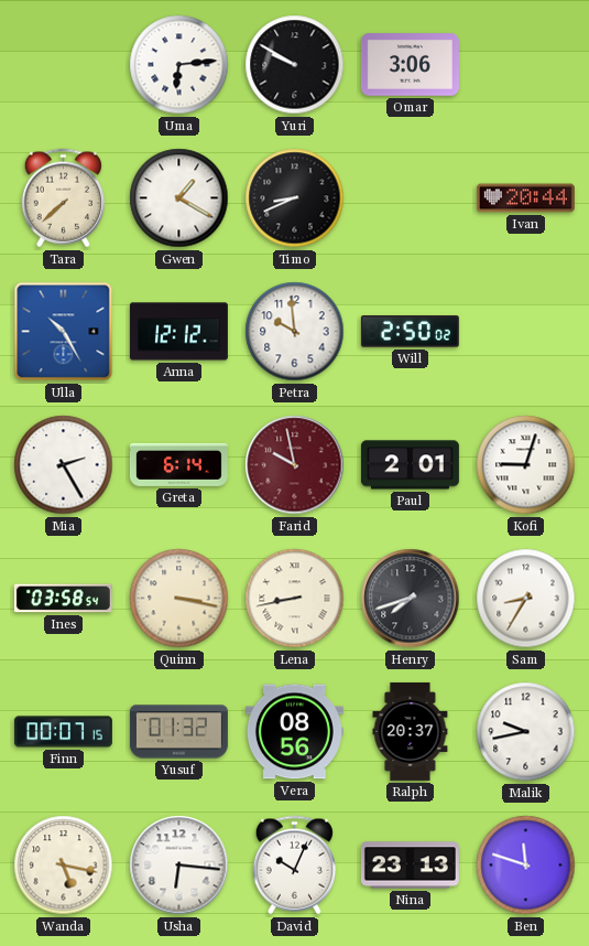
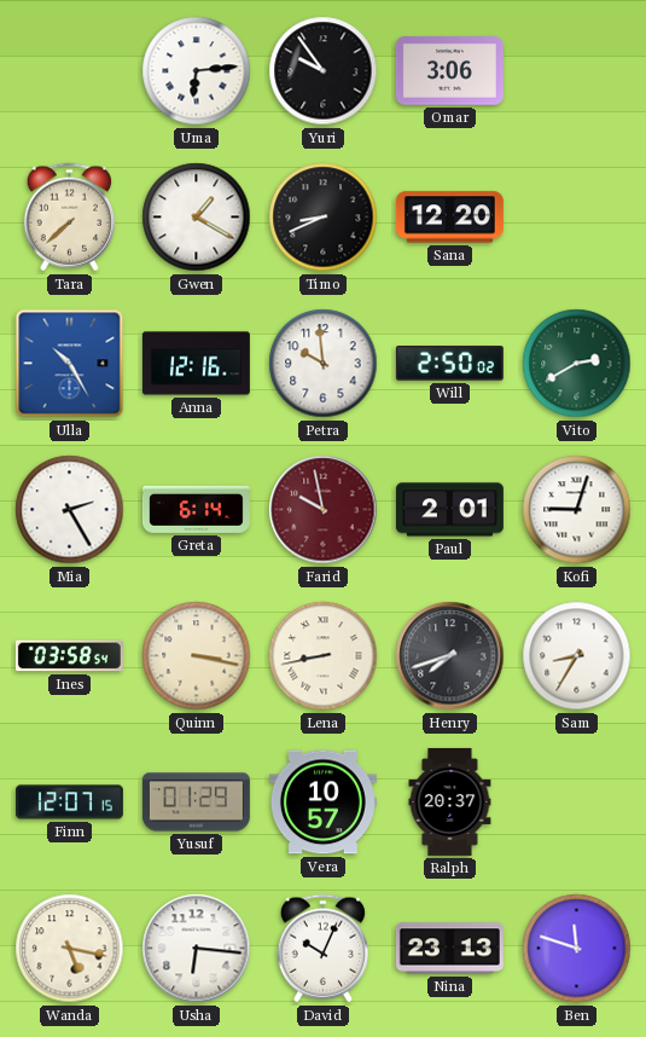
Yuri: 9:50 -> 9:54 (324, 71)
Sana: none -> 12:20 (449, 218)
Ivan: 20:44 -> none (525, 198)
Anna: 12:12 -> 12:16 (196, 364)
Vito: none -> 2:40 (577, 364)
Finn: 00:07 -> 12:07 (69, 803)
Yusuf: 01:32 -> 01:29 (196, 803)
Vera: 08:56 -> 10:57 (322, 803)
Malik: 9:43 -> none (526, 732)
